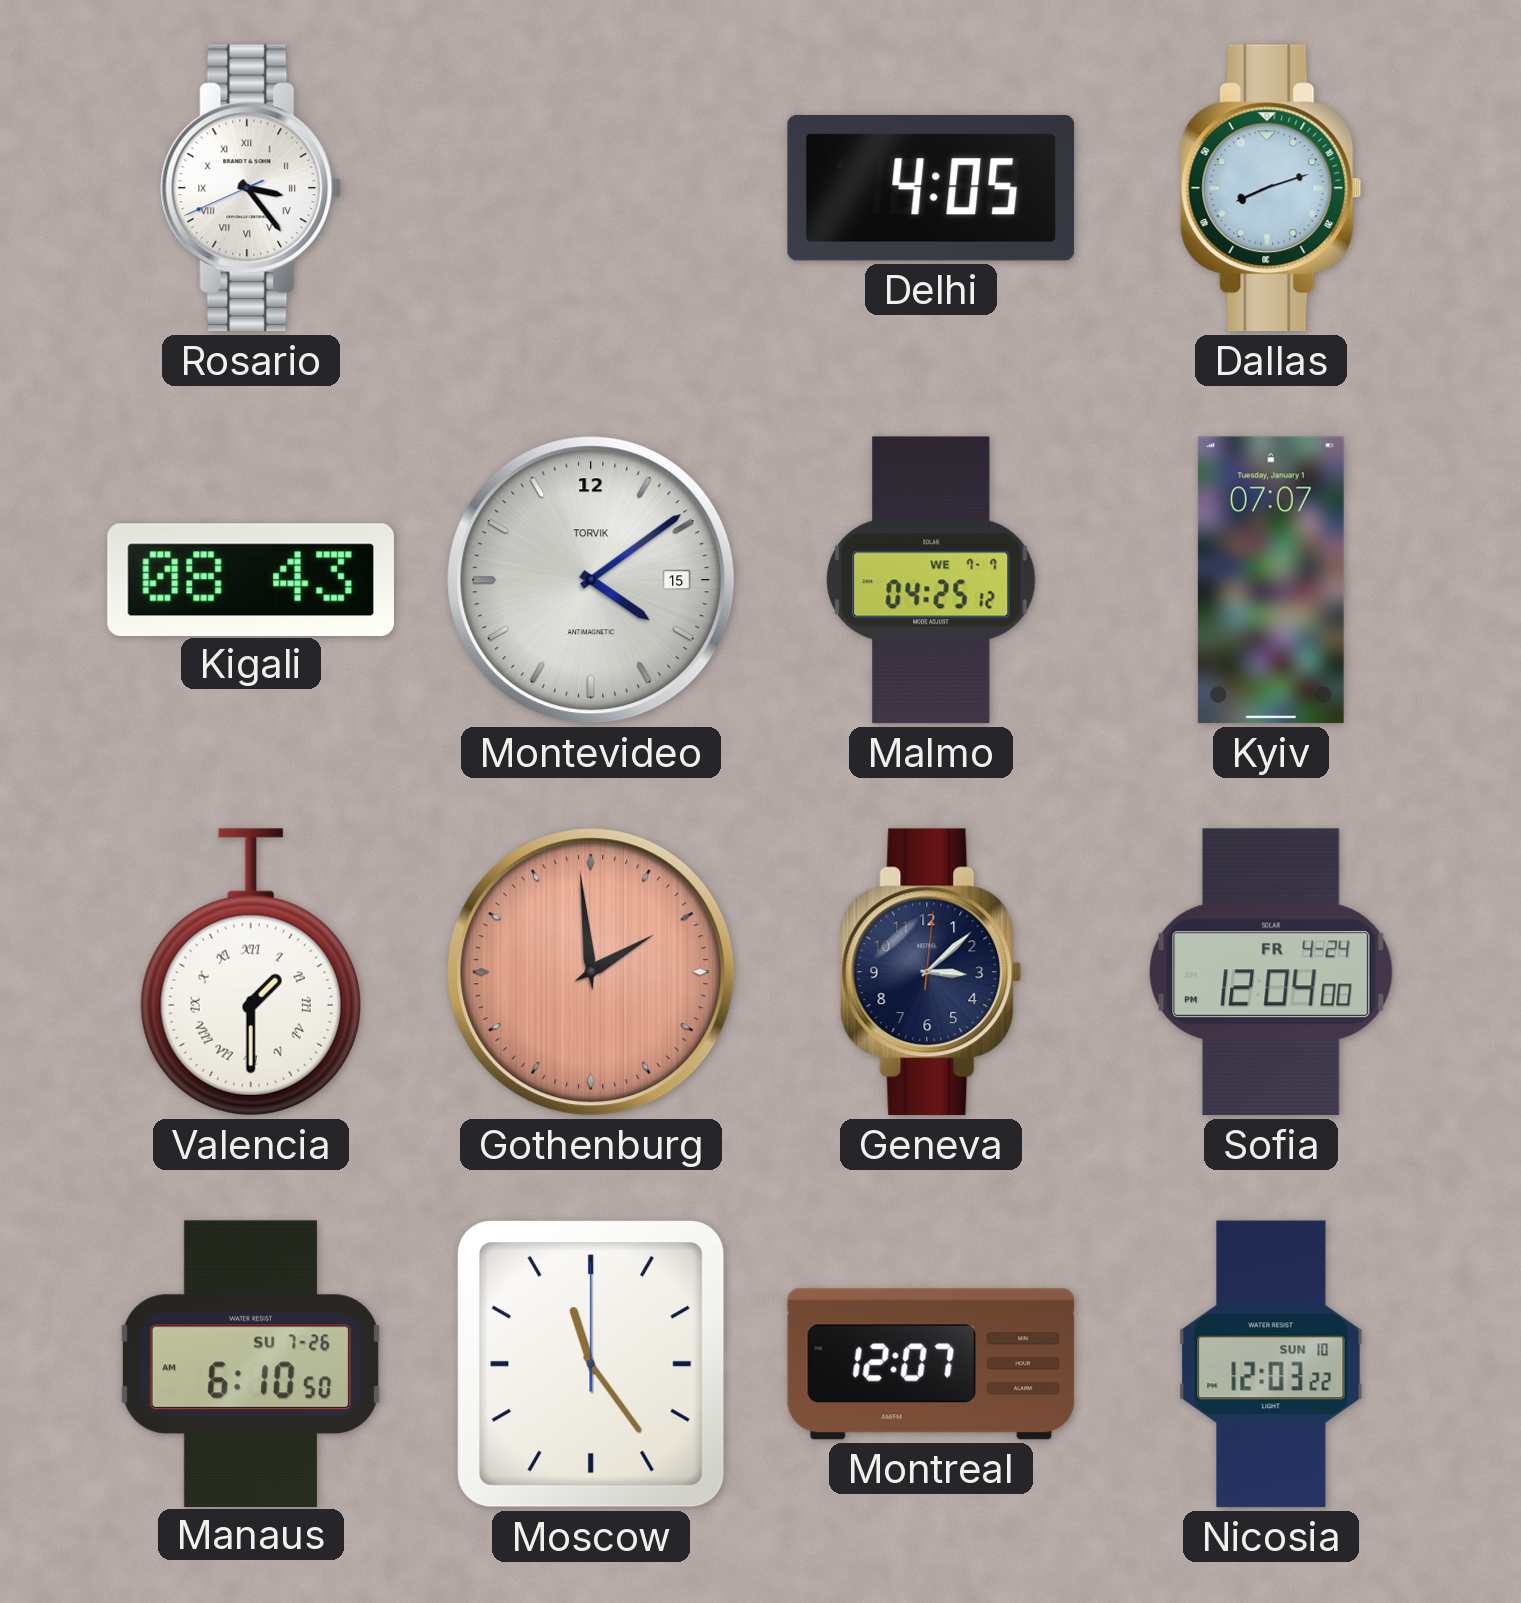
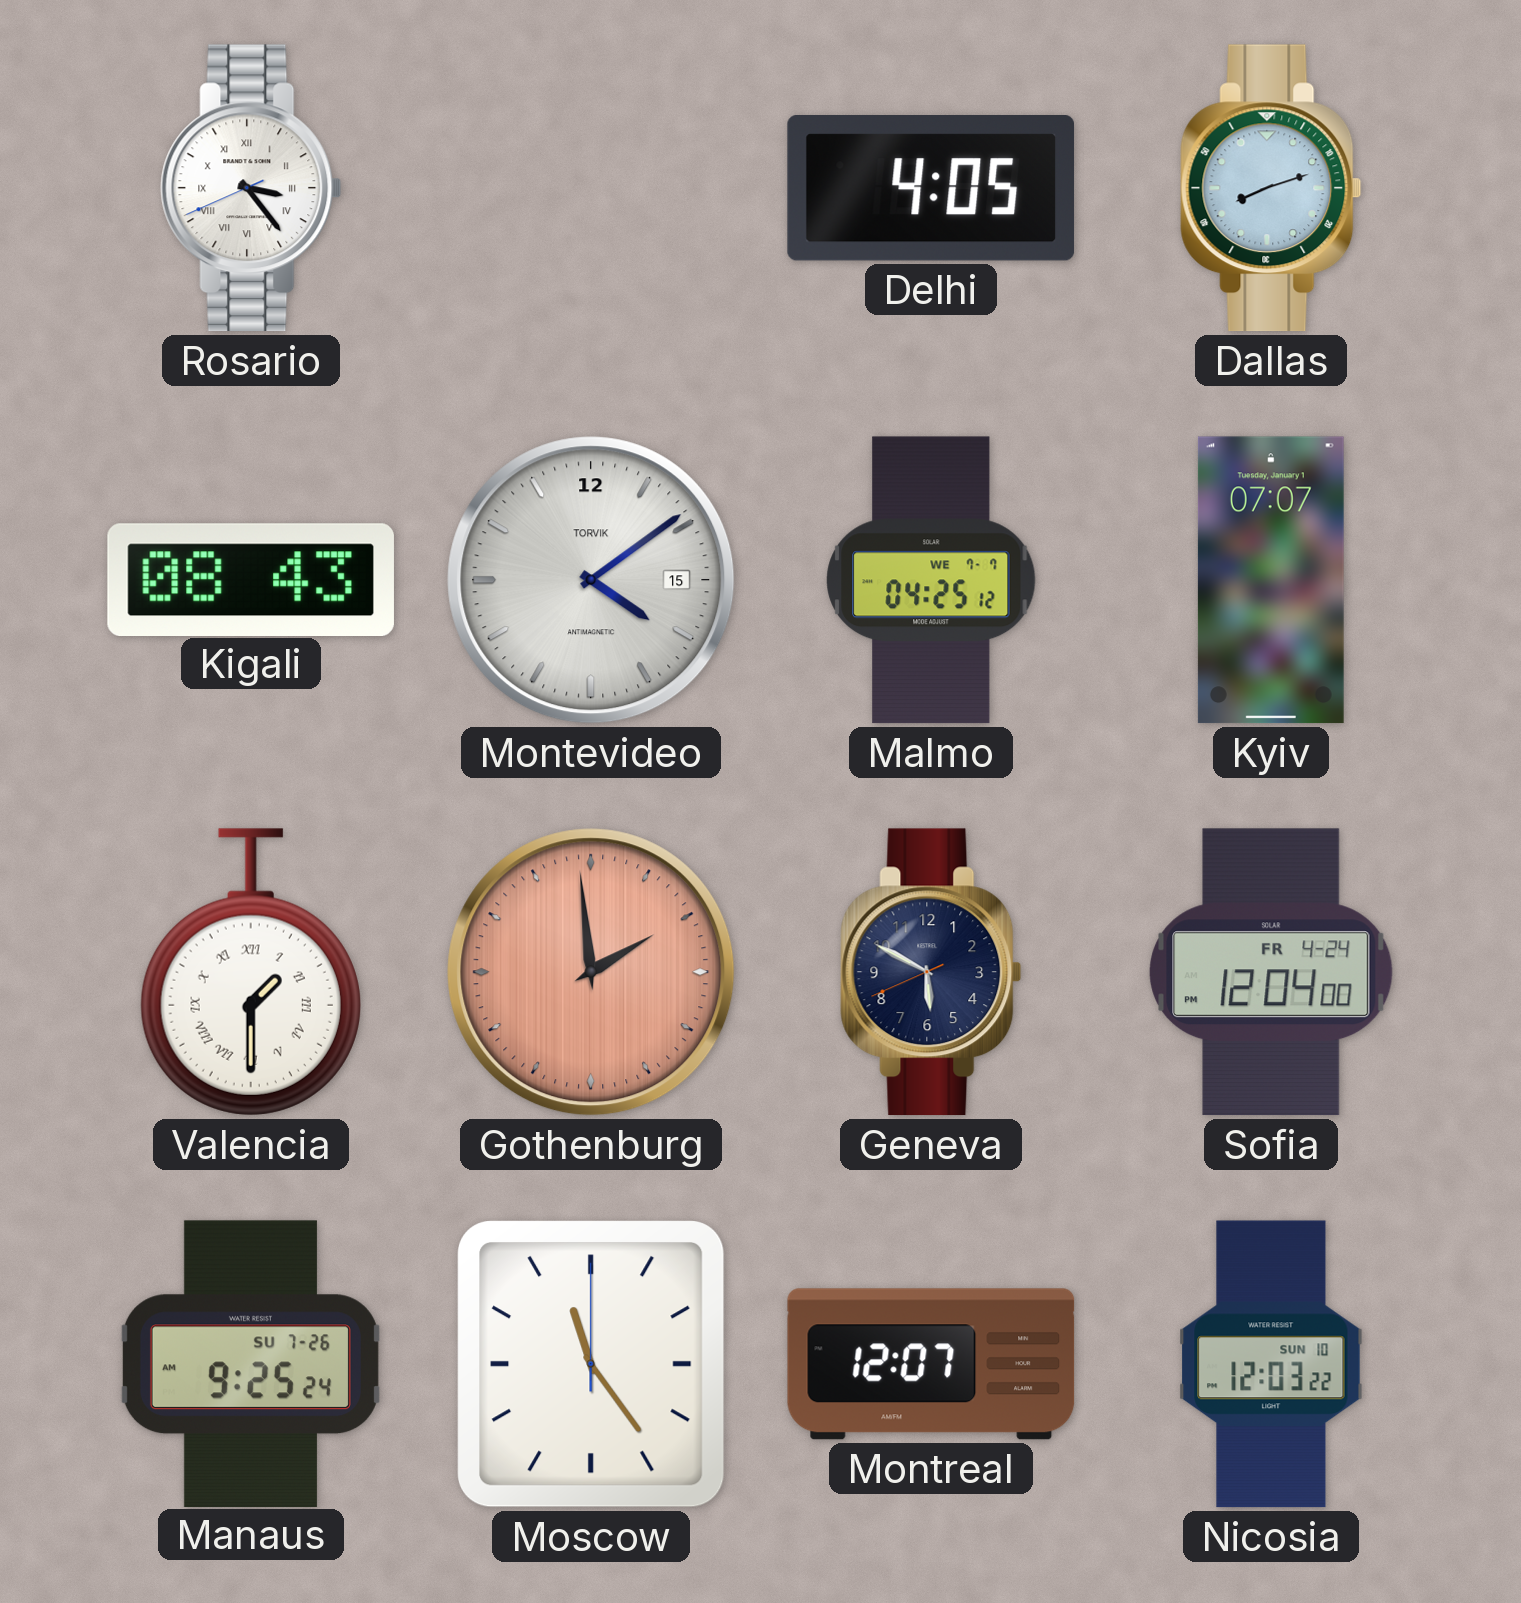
Geneva: 3:08 -> 5:49 (931, 972)
Manaus: 6:10 -> 9:25 (251, 1363)
